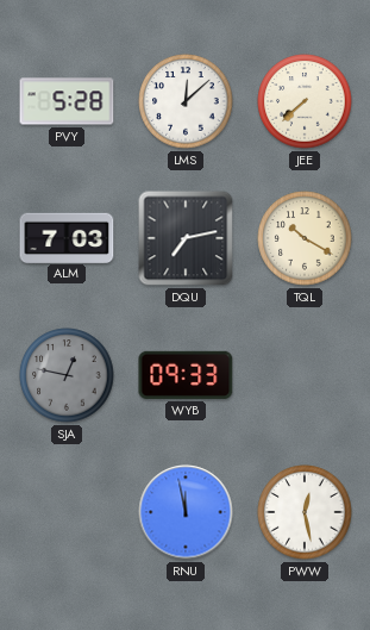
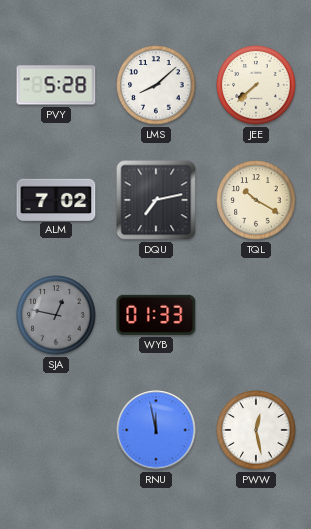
LMS: 12:08 -> 8:08 (156, 85)
ALM: 7:03 -> 7:02 (56, 199)
WYB: 09:33 -> 01:33 (156, 315)
